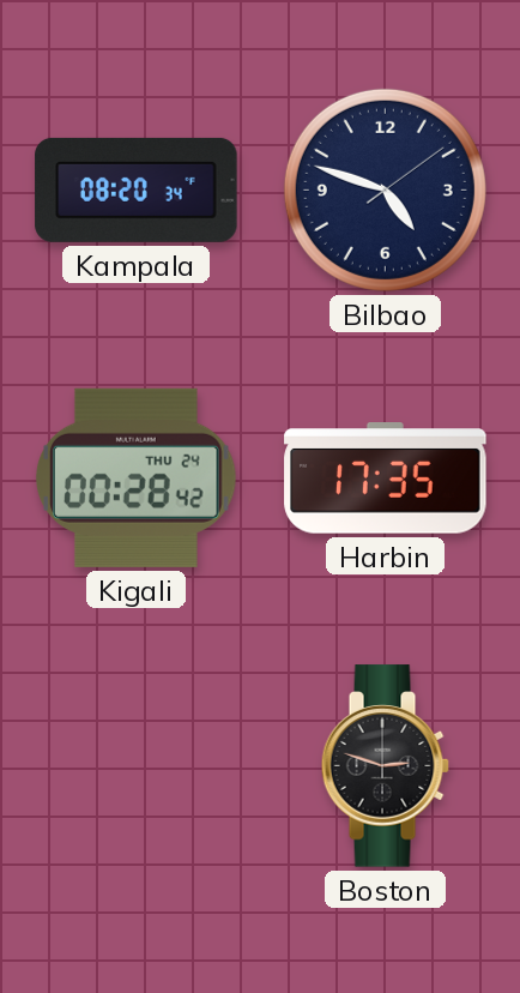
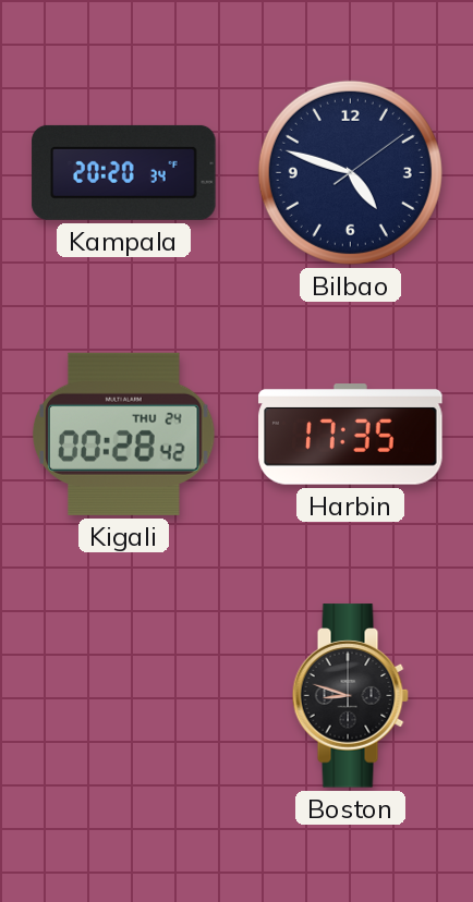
Kampala: 08:20 -> 20:20 (124, 172)
Boston: 2:48 -> 8:48 (350, 696)
